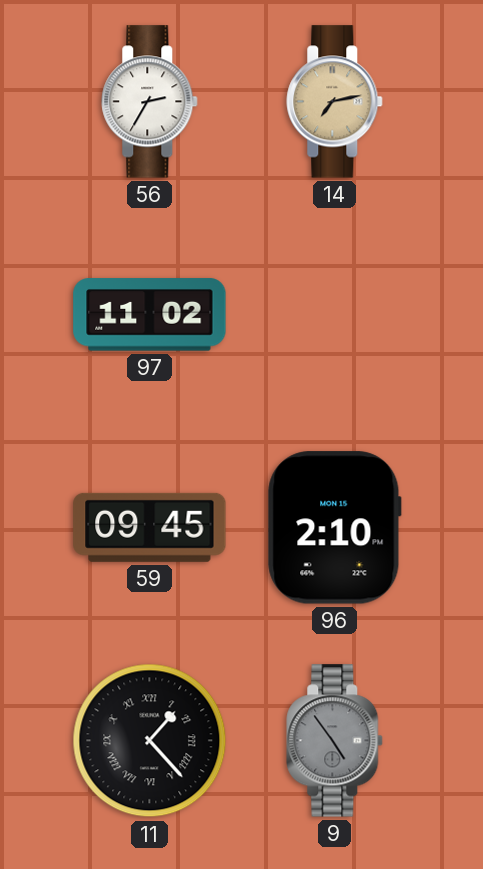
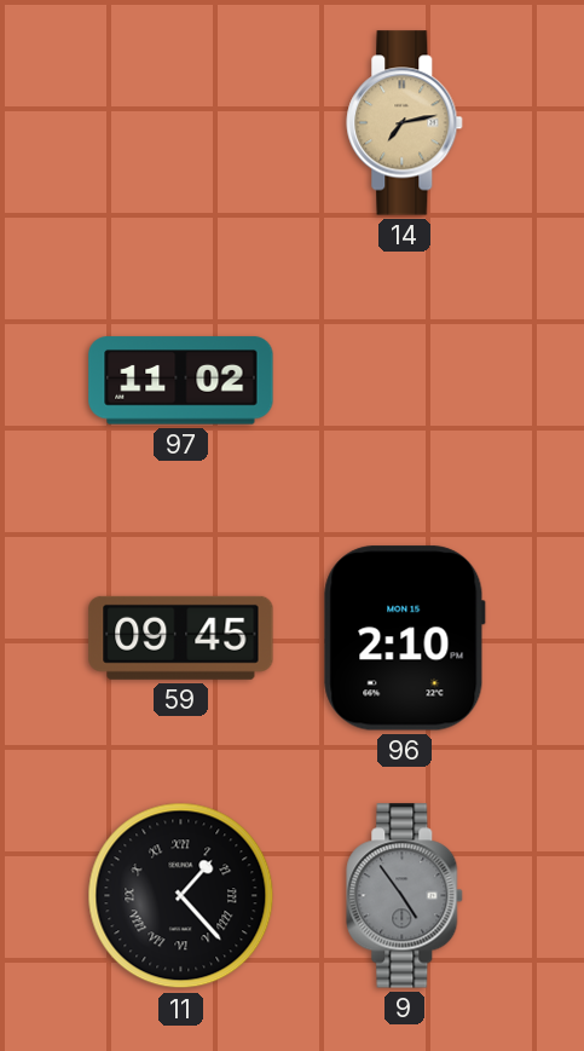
56: 2:35 -> none (150, 102)
